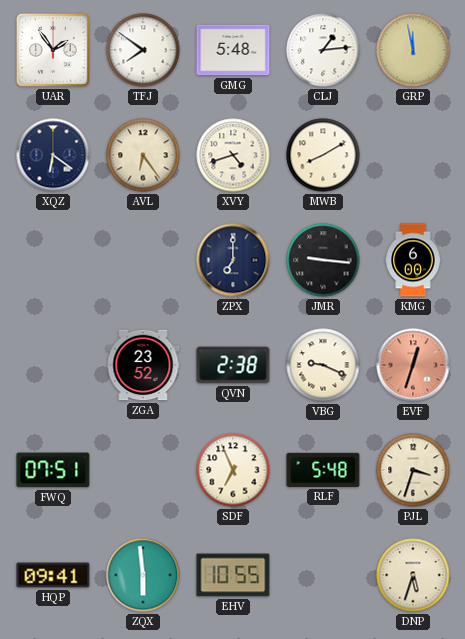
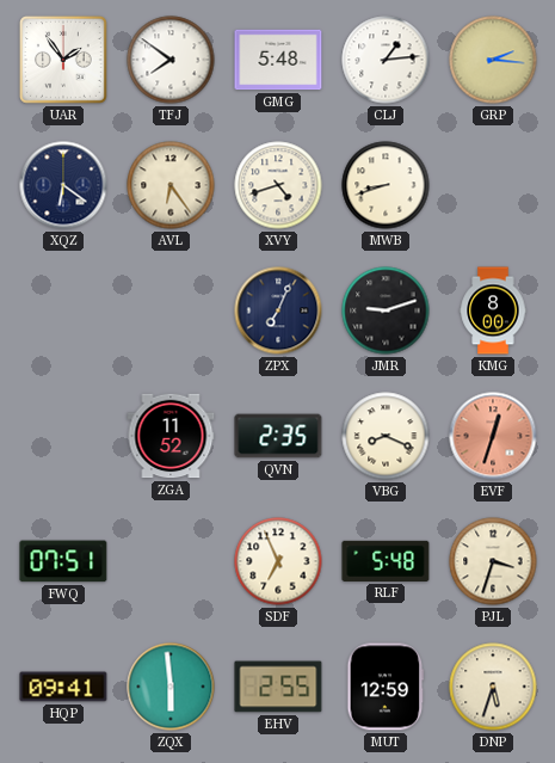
GRP: 11:58 -> 2:16 (493, 60)
MWB: 8:10 -> 8:42 (386, 185)
ZPX: 7:00 -> 7:04 (278, 310)
JMR: 9:16 -> 9:12 (386, 310)
KMG: 6:00 -> 8:00 (493, 310)
ZGA: 23:52 -> 11:52 (171, 436)
QVN: 2:38 -> 2:35 (278, 436)
VBG: 9:19 -> 8:19 (386, 436)
EHV: 10:55 -> 2:55 (278, 687)
MUT: none -> 12:59 (386, 687)
